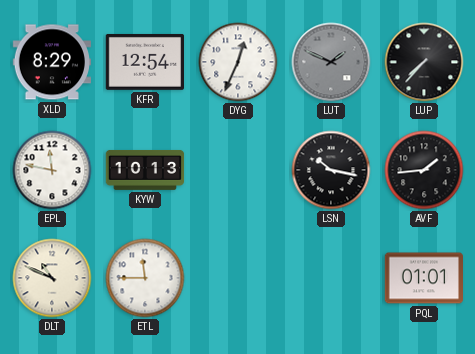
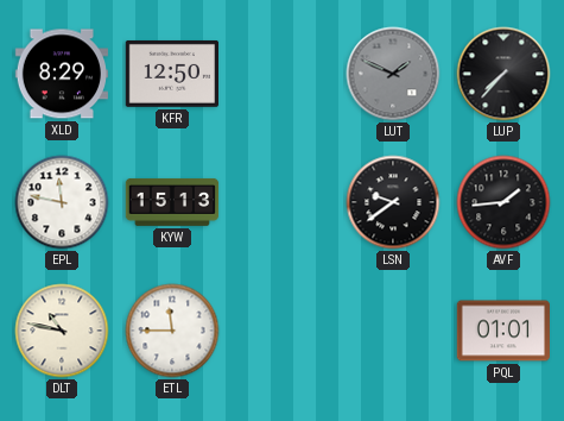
KFR: 12:54 -> 12:50 (171, 74)
DYG: 12:34 -> none (238, 62)
KYW: 10:13 -> 15:13 (172, 202)
LSN: 10:17 -> 9:39 (393, 202)
DLT: 10:49 -> 10:47 (62, 331)
